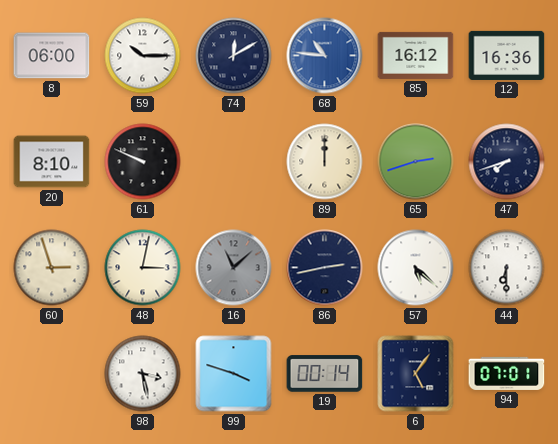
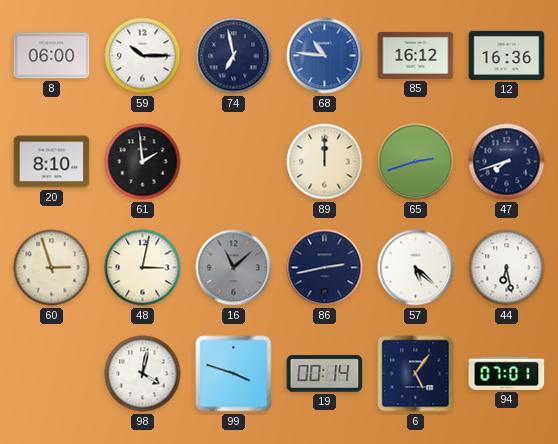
74: 12:10 -> 6:58 (234, 56)
61: 9:49 -> 1:59 (143, 162)
44: 6:30 -> 6:28 (507, 268)
98: 3:28 -> 4:02 (143, 374)
